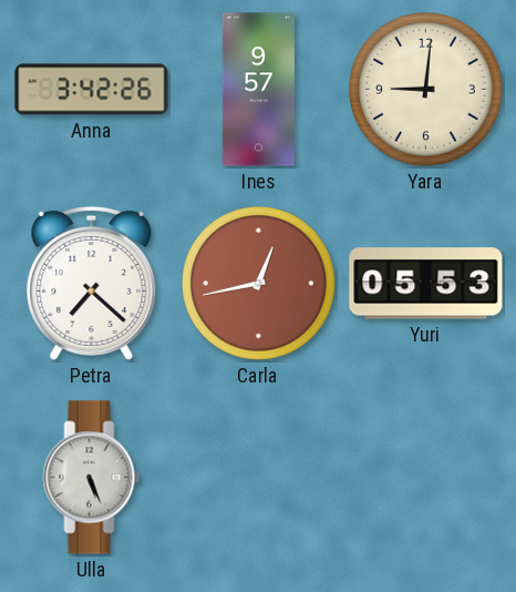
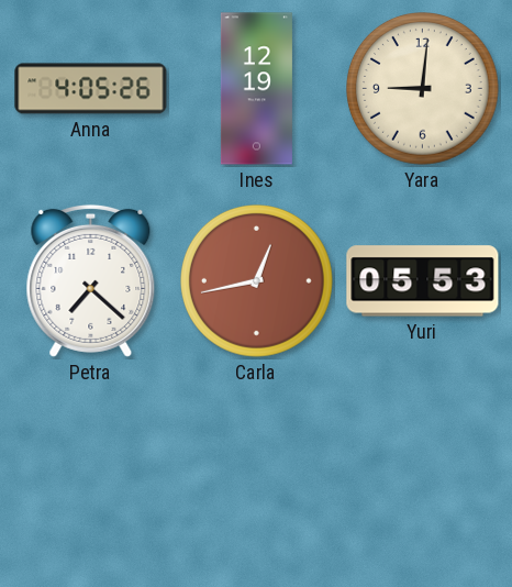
Anna: 3:42 -> 4:05 (91, 89)
Ines: 9:57 -> 12:19 (256, 89)
Ulla: 5:26 -> none (92, 478)
